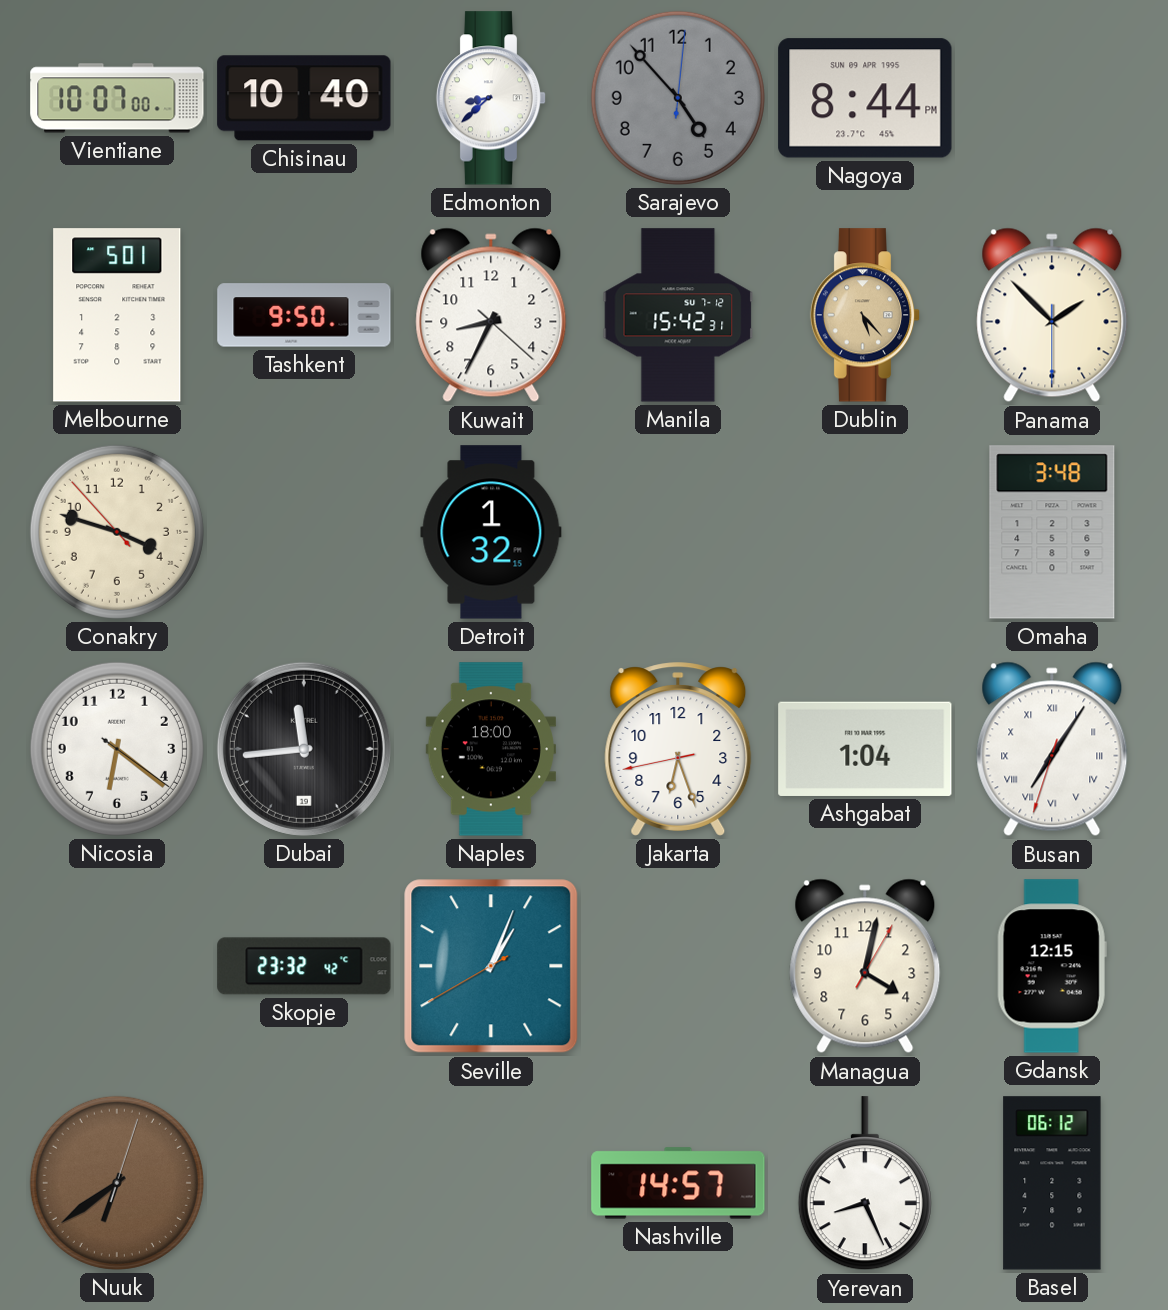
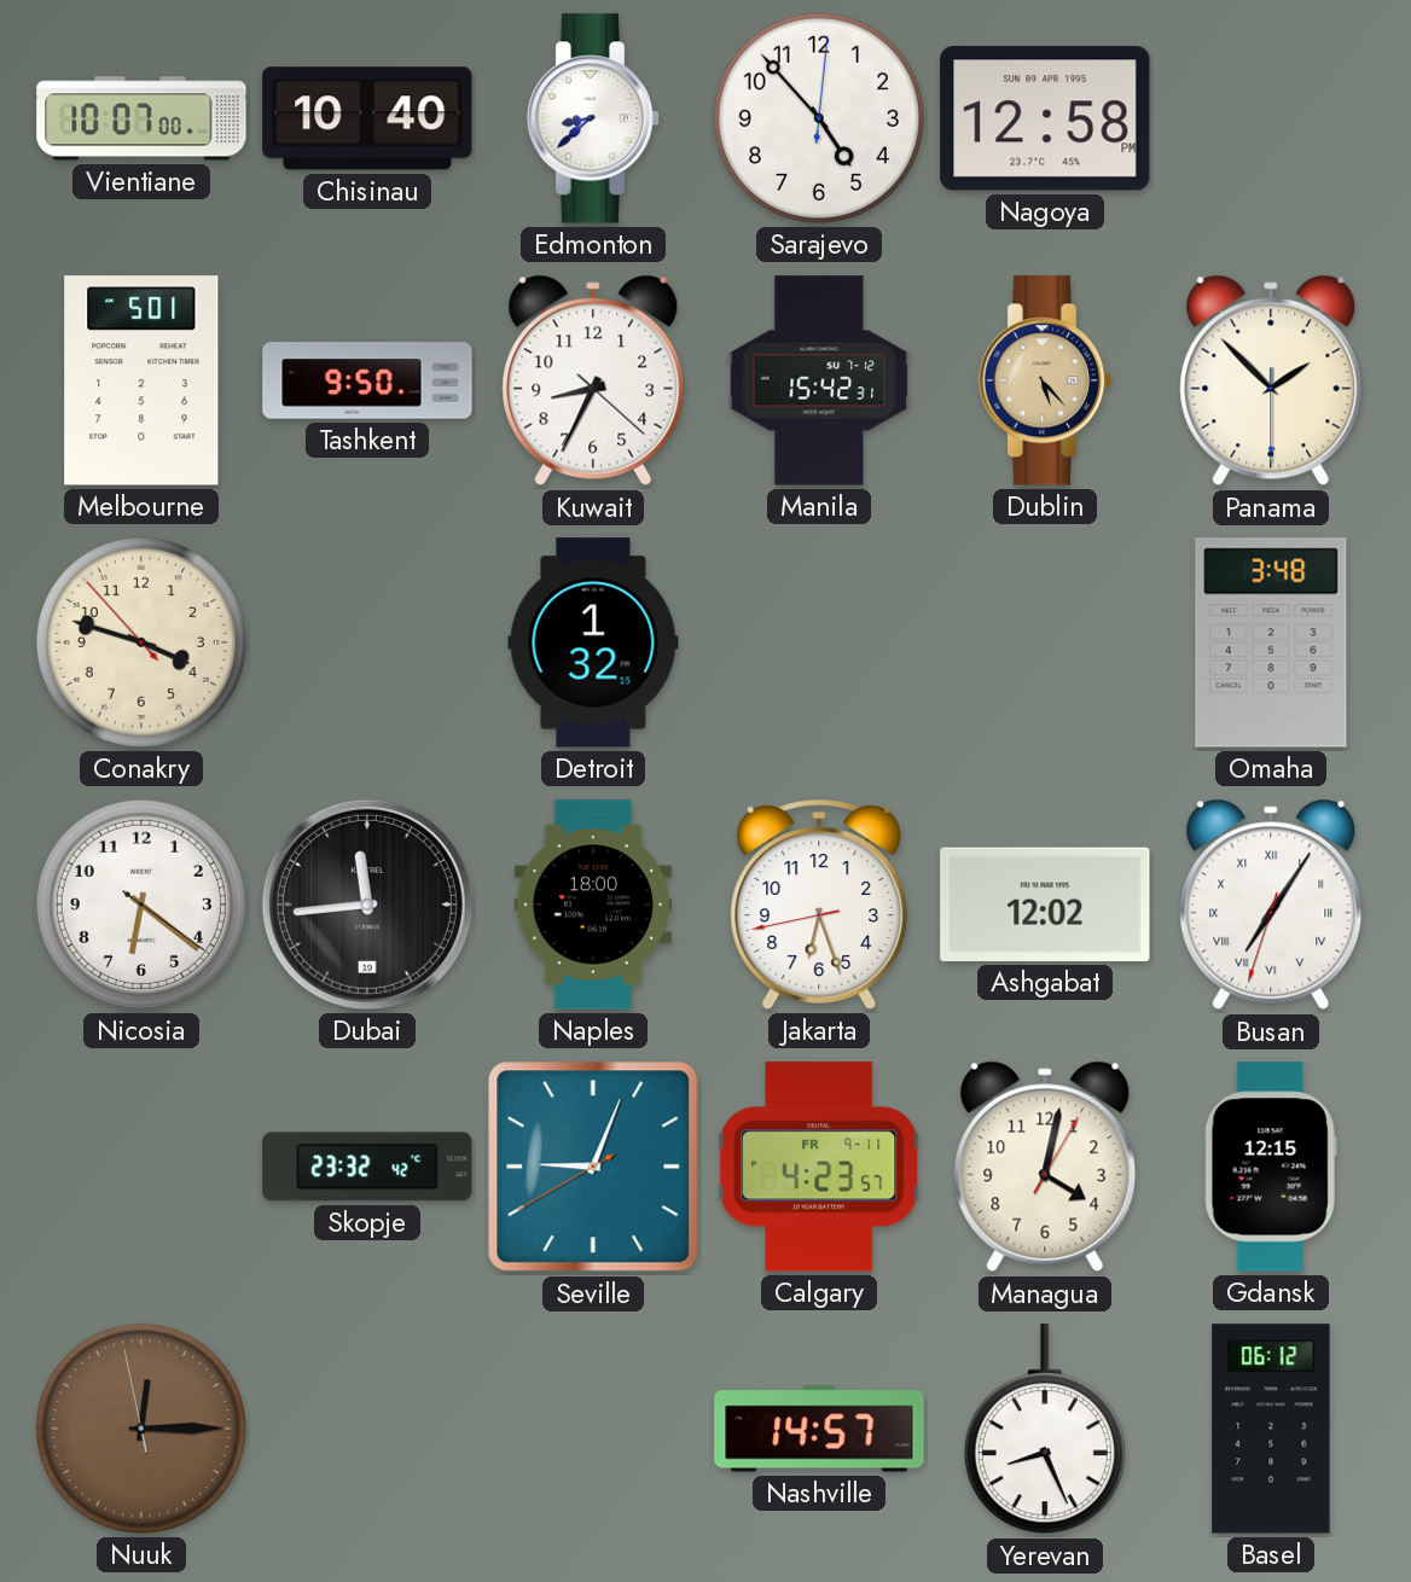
Sarajevo dial: grey -> white (819, 118)
Nagoya: 8:44 -> 12:58 (1045, 118)
Ashgabat: 1:04 -> 12:02 (1045, 905)
Seville: 1:03 -> 9:03 (593, 1167)
Calgary: none -> 4:23 (819, 1167)
Nuuk: 6:39 -> 12:14 (141, 1429)
